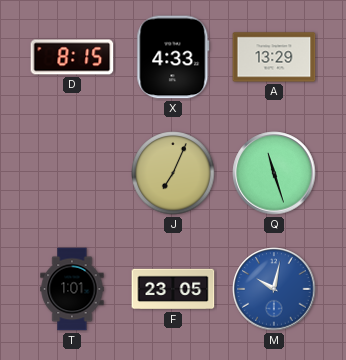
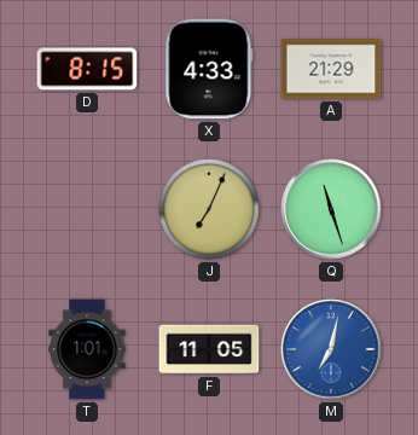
A: 13:29 -> 21:29 (331, 69)
F: 23:05 -> 11:05 (209, 349)
M: 10:02 -> 7:02 (331, 349)
